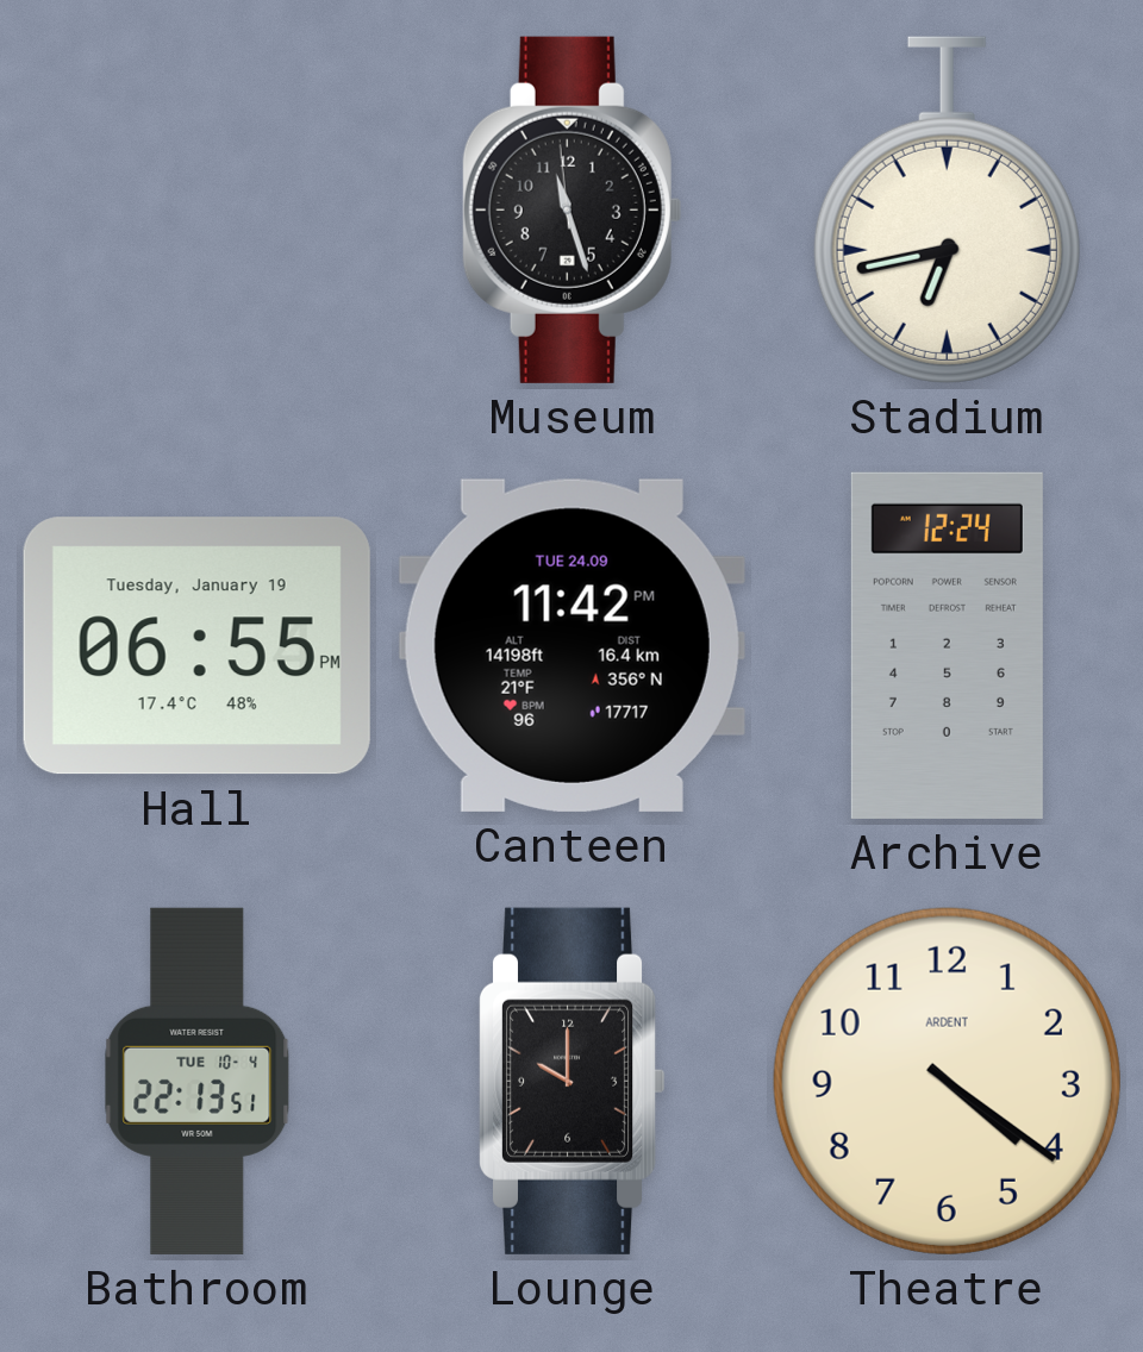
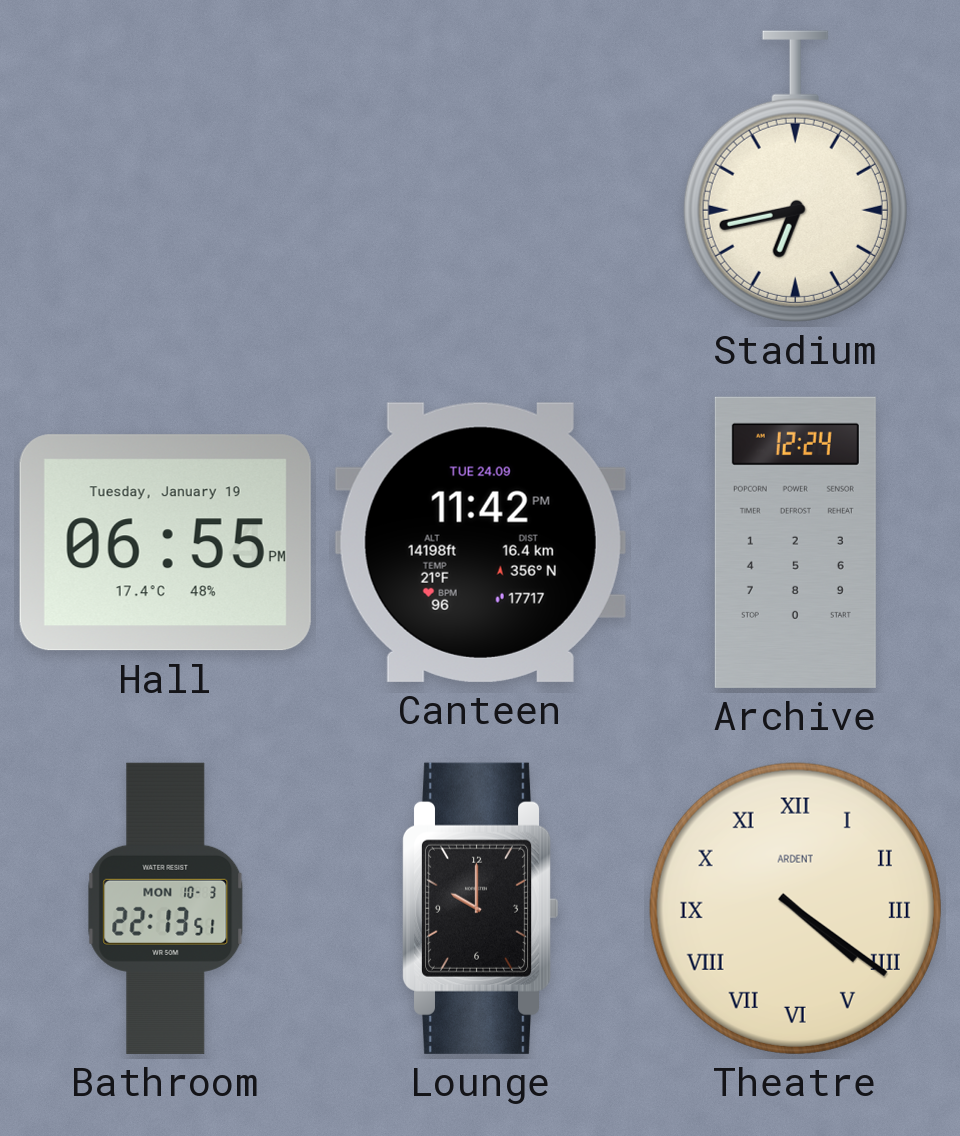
Museum: 11:26 -> none (571, 209)
Bathroom date: TUE 10-4 -> MON 10-3 (166, 908)
Theatre numerals: Arabic -> Roman (795, 908)
